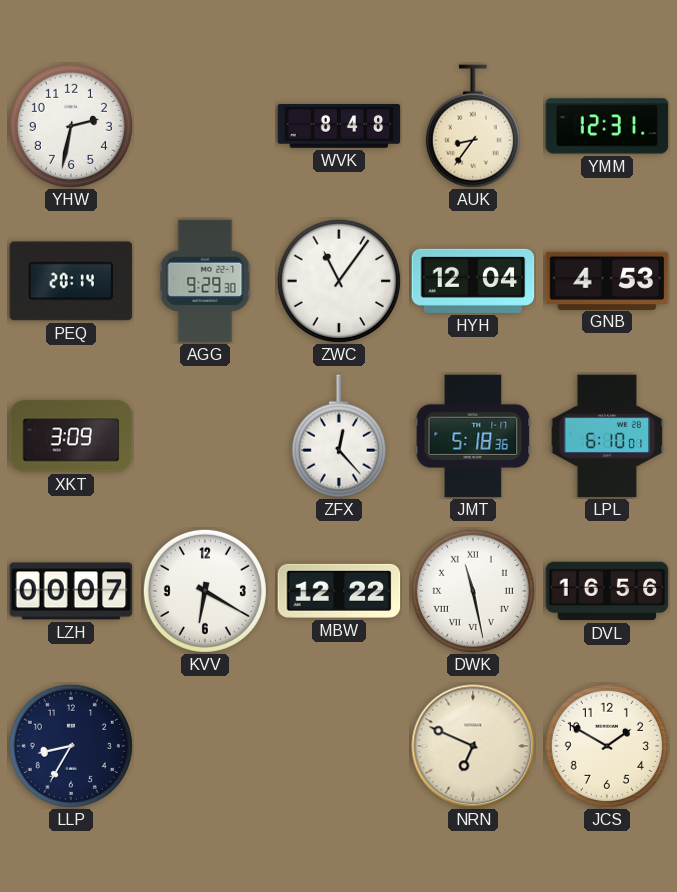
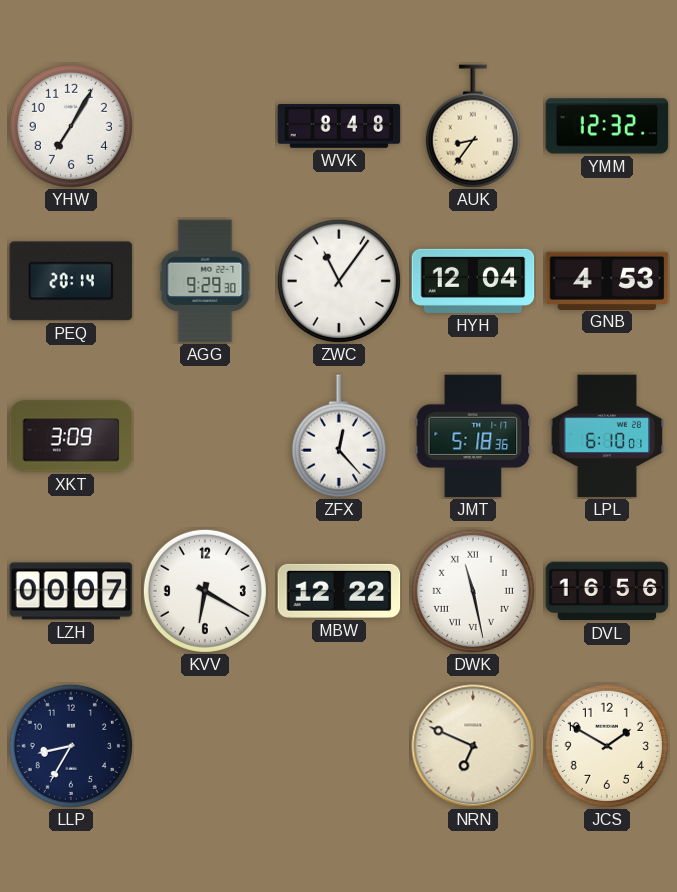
YHW: 2:32 -> 7:05 (71, 126)
YMM: 12:31 -> 12:32 (607, 126)
